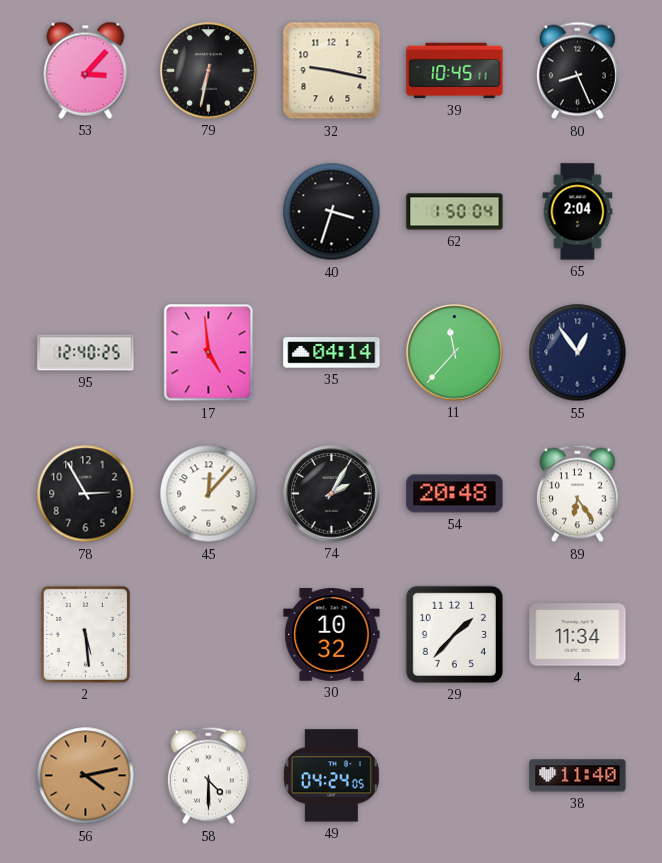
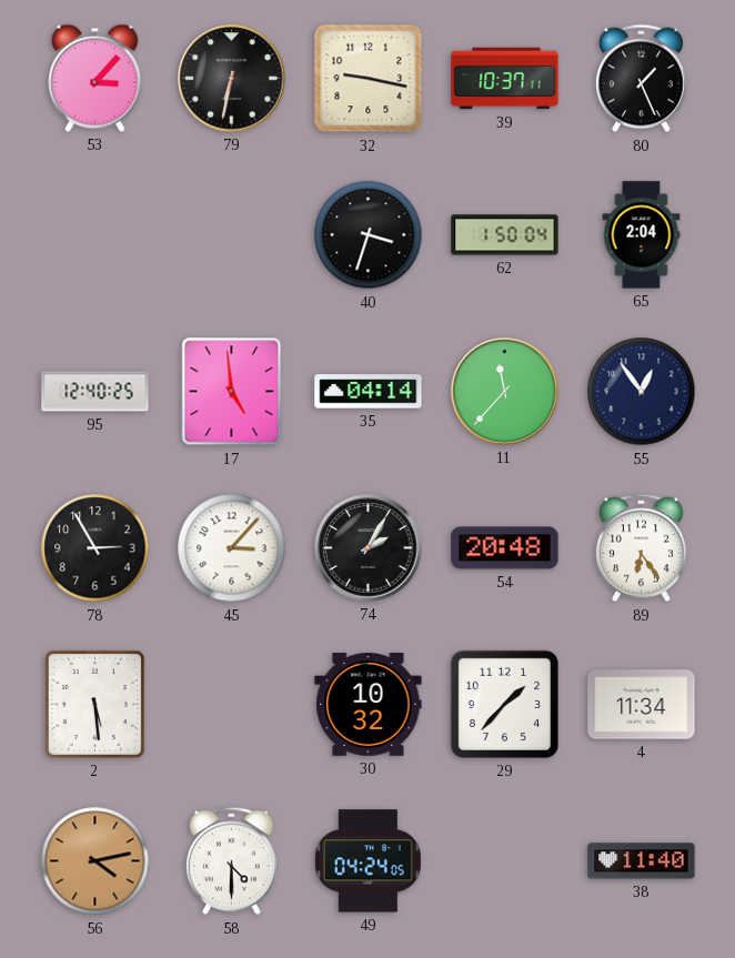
39: 10:45 -> 10:37 (505, 79)
80: 8:26 -> 1:26 (641, 79)
45: 12:07 -> 3:07 (232, 548)
